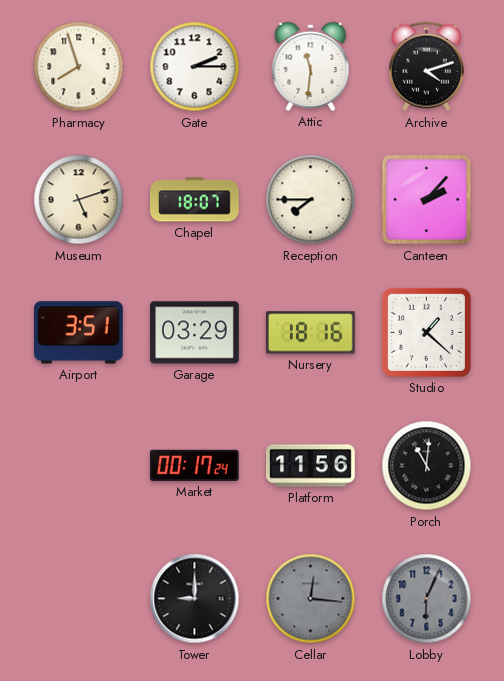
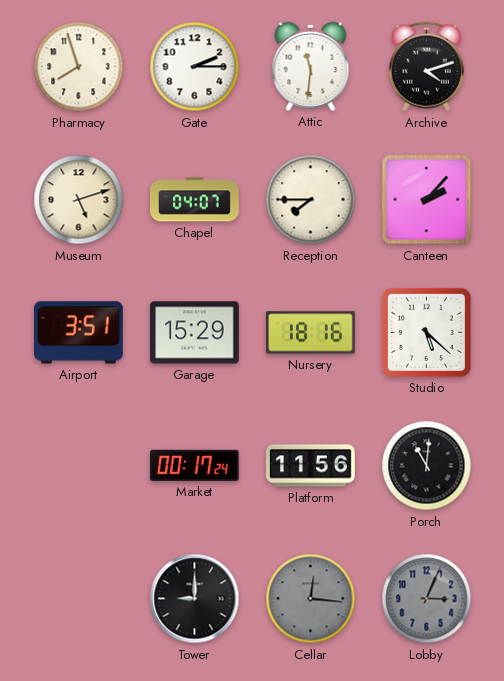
Chapel: 18:07 -> 04:07 (195, 200)
Garage: 03:29 -> 15:29 (195, 333)
Studio: 1:22 -> 5:22 (426, 332)
Lobby: 6:04 -> 3:04 (427, 599)
